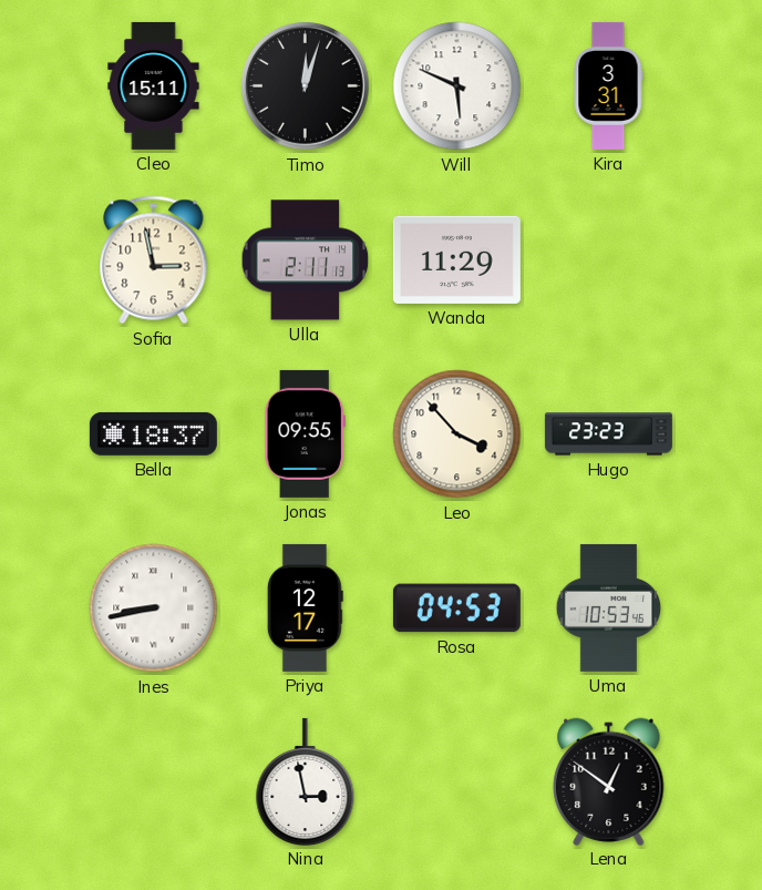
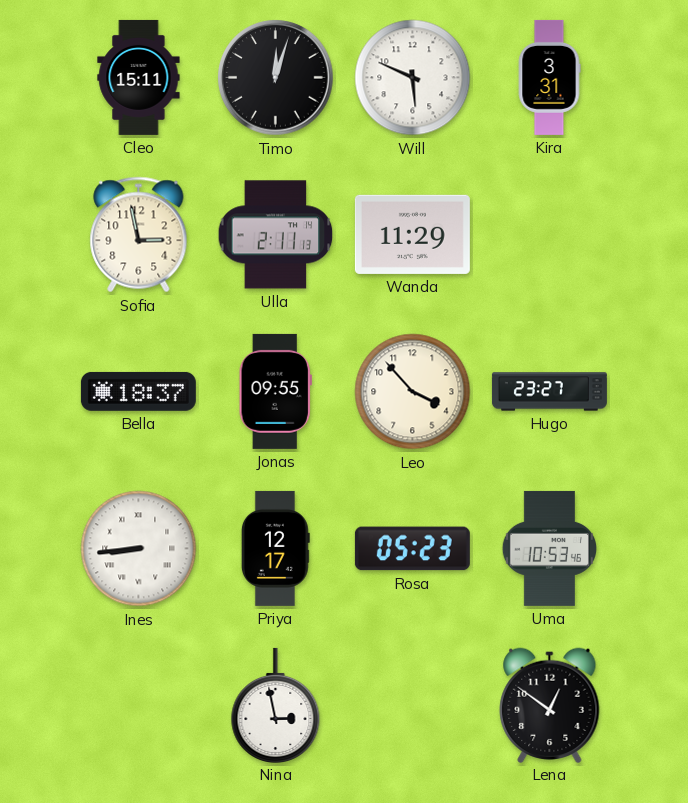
Hugo: 23:23 -> 23:27 (549, 392)
Ines: 8:43 -> 8:44 (139, 549)
Rosa: 04:53 -> 05:23 (412, 549)
